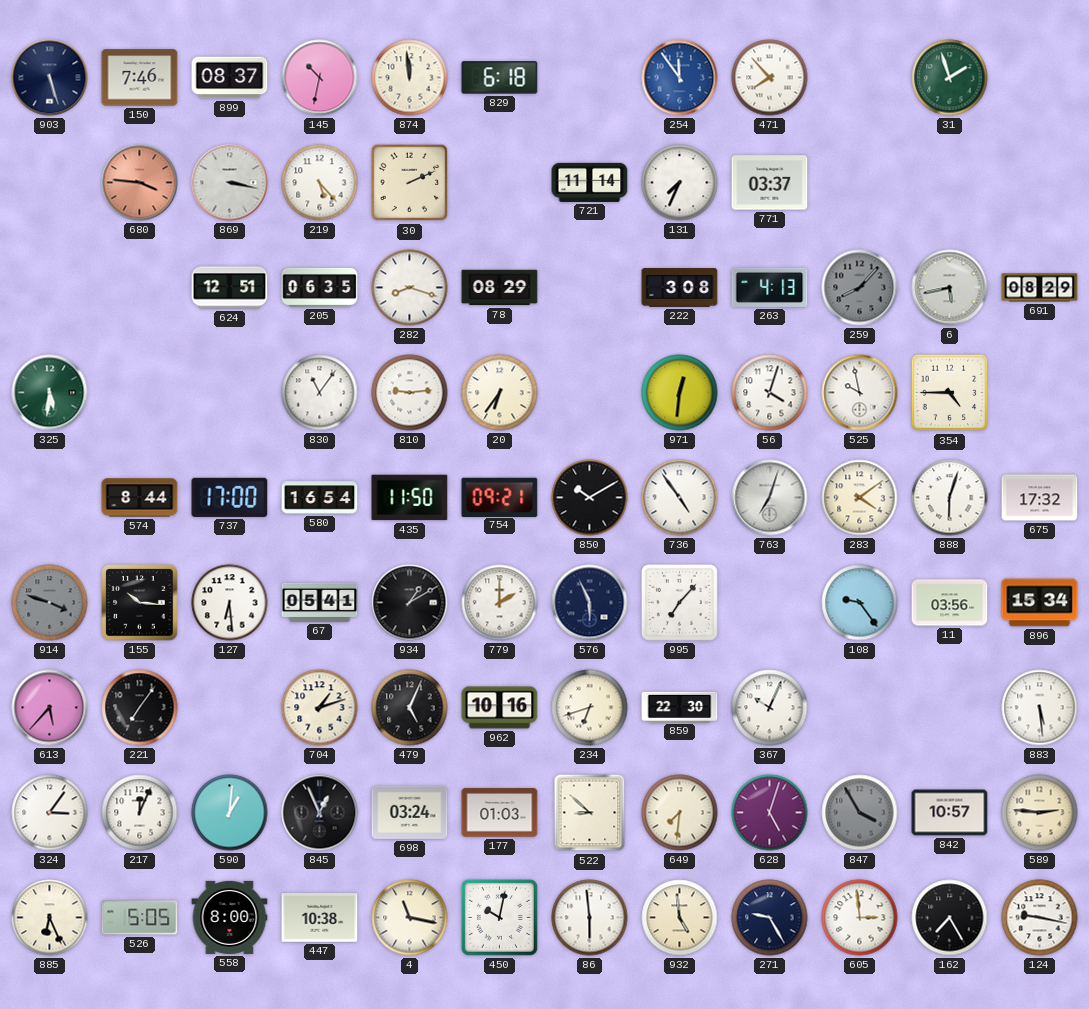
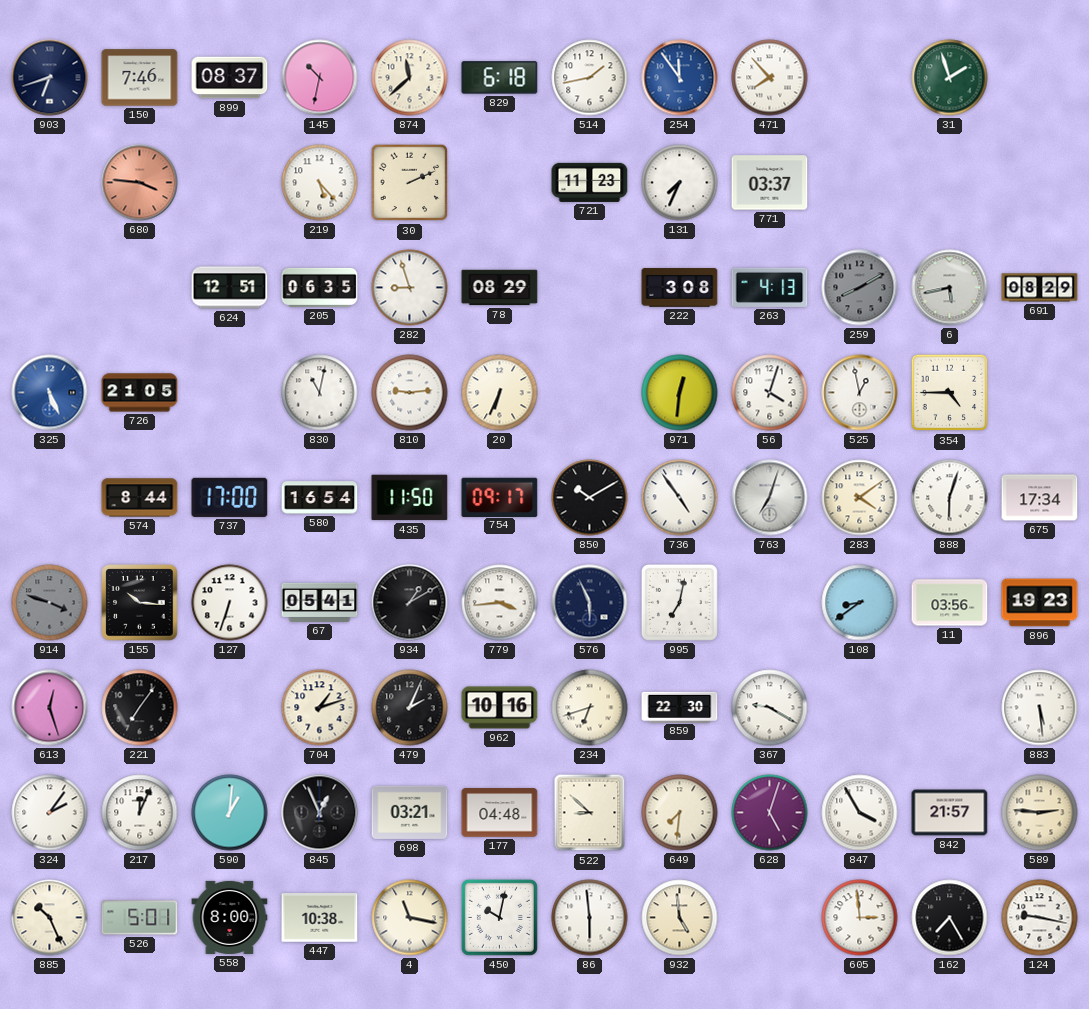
903: 5:27 -> 6:42 (50, 78)
874: 11:59 -> 11:38 (410, 78)
514: none -> 1:43 (590, 78)
869: 3:17 -> none (230, 183)
721: 11:14 -> 11:23 (590, 182)
282: 8:18 -> 8:57 (410, 288)
259: 8:07 -> 8:10 (860, 288)
325: 5:31 -> 5:26 (50, 393)
325 dial: green -> blue (50, 393)
726: none -> 21:05 (140, 393)
830: 11:06 -> 11:02 (320, 393)
20: 6:36 -> 6:34 (500, 393)
525: 9:58 -> 12:58 (860, 393)
754: 09:21 -> 09:17 (500, 497)
675: 17:32 -> 17:34 (1040, 498)
127: 6:29 -> 6:33 (230, 603)
779: 2:00 -> 3:44 (500, 603)
995: 7:07 -> 7:02 (679, 602)
108: 9:24 -> 8:39 (860, 603)
896: 15:34 -> 19:23 (1040, 603)
613: 5:37 -> 12:27 (50, 708)
479: 5:04 -> 2:04 (410, 708)
367: 10:04 -> 9:20 (770, 708)
324: 3:06 -> 2:06 (50, 813)
698: 03:24 -> 03:21 (410, 812)
177: 01:03 -> 04:48 (500, 813)
847 dial: grey -> white (860, 813)
842: 10:57 -> 21:57 (950, 813)
885: 6:26 -> 10:26 (50, 918)
526: 5:05 -> 5:01 (140, 918)
271: 9:25 -> none (770, 918)
